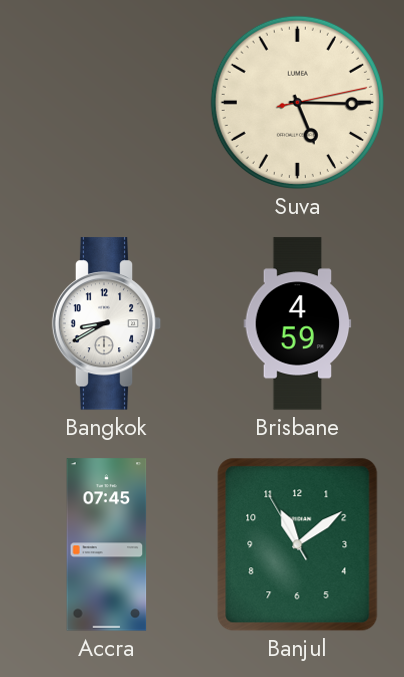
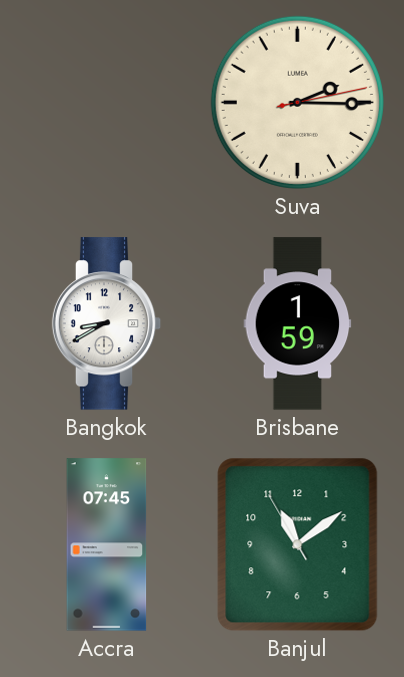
Suva: 5:15 -> 2:15 (297, 102)
Brisbane: 4:59 -> 1:59 (298, 324)
